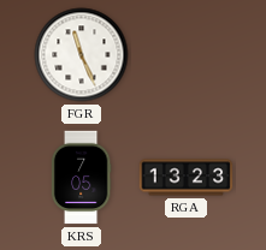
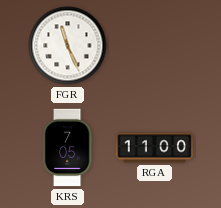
RGA: 13:23 -> 11:00 (155, 148)
